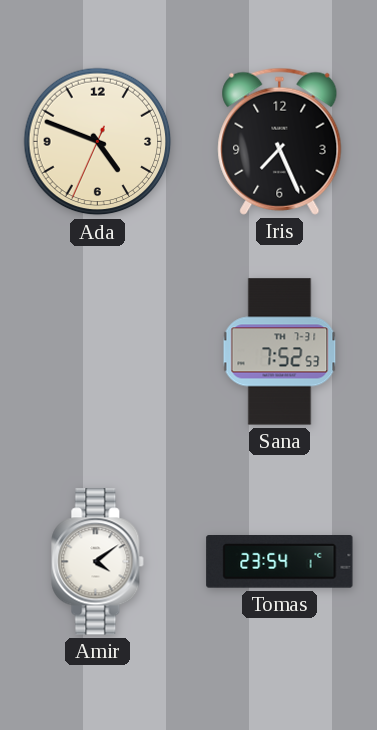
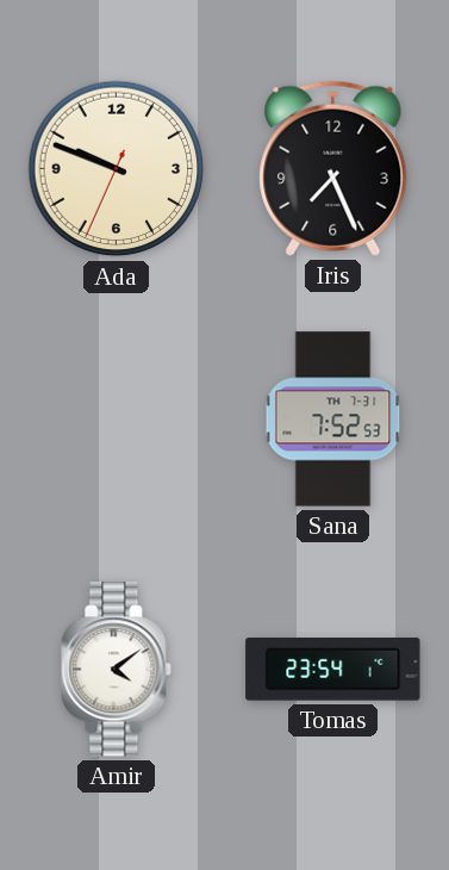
Ada: 4:48 -> 9:48 (117, 169)
